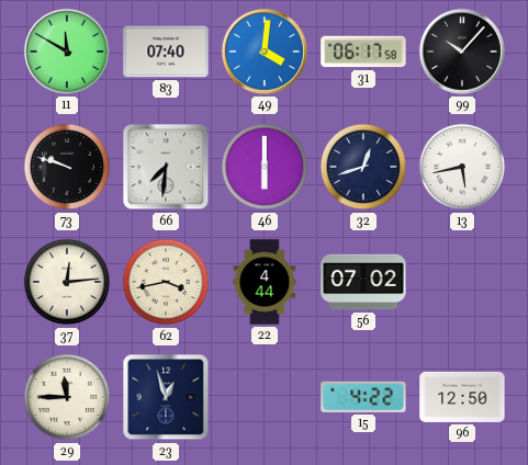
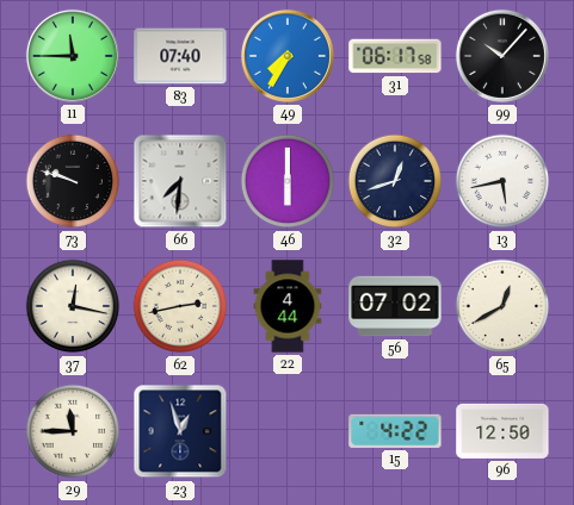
11: 11:50 -> 11:45 (73, 56)
49: 4:01 -> 7:35 (288, 56)
37: 12:14 -> 12:17 (73, 306)
62: 3:43 -> 2:43 (180, 306)
65: none -> 12:40 (502, 306)
